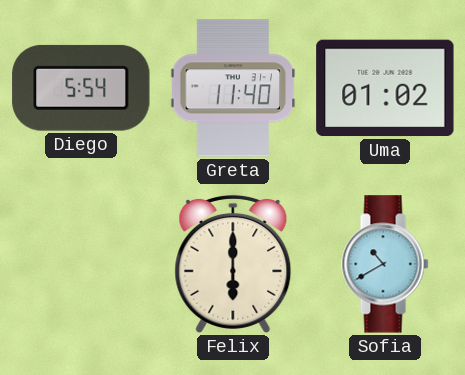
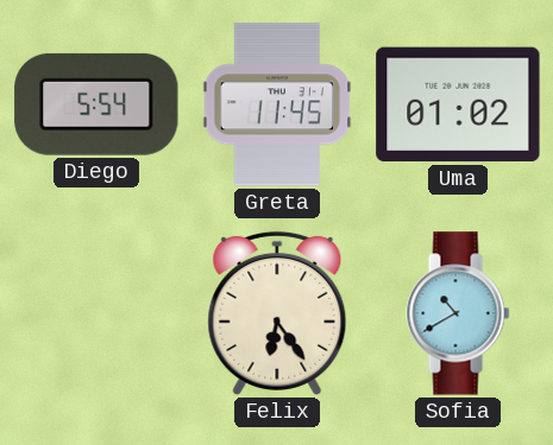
Greta: 11:40 -> 11:45 (277, 104)
Felix: 6:00 -> 6:24 (277, 313)
